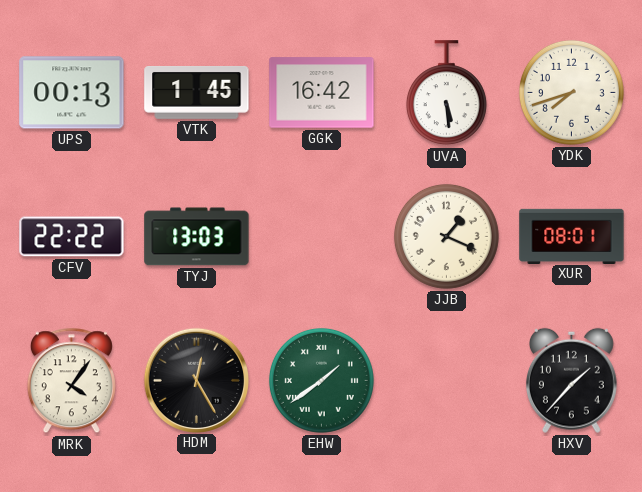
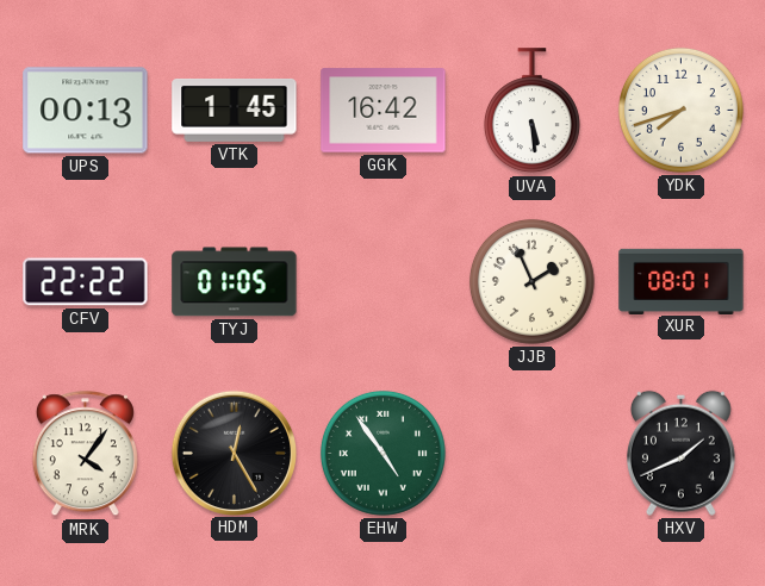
TYJ: 13:03 -> 01:05 (235, 282)
JJB: 1:19 -> 1:56 (531, 281)
EHW: 1:39 -> 4:54 (382, 453)
HXV: 1:37 -> 1:41 (680, 453)
